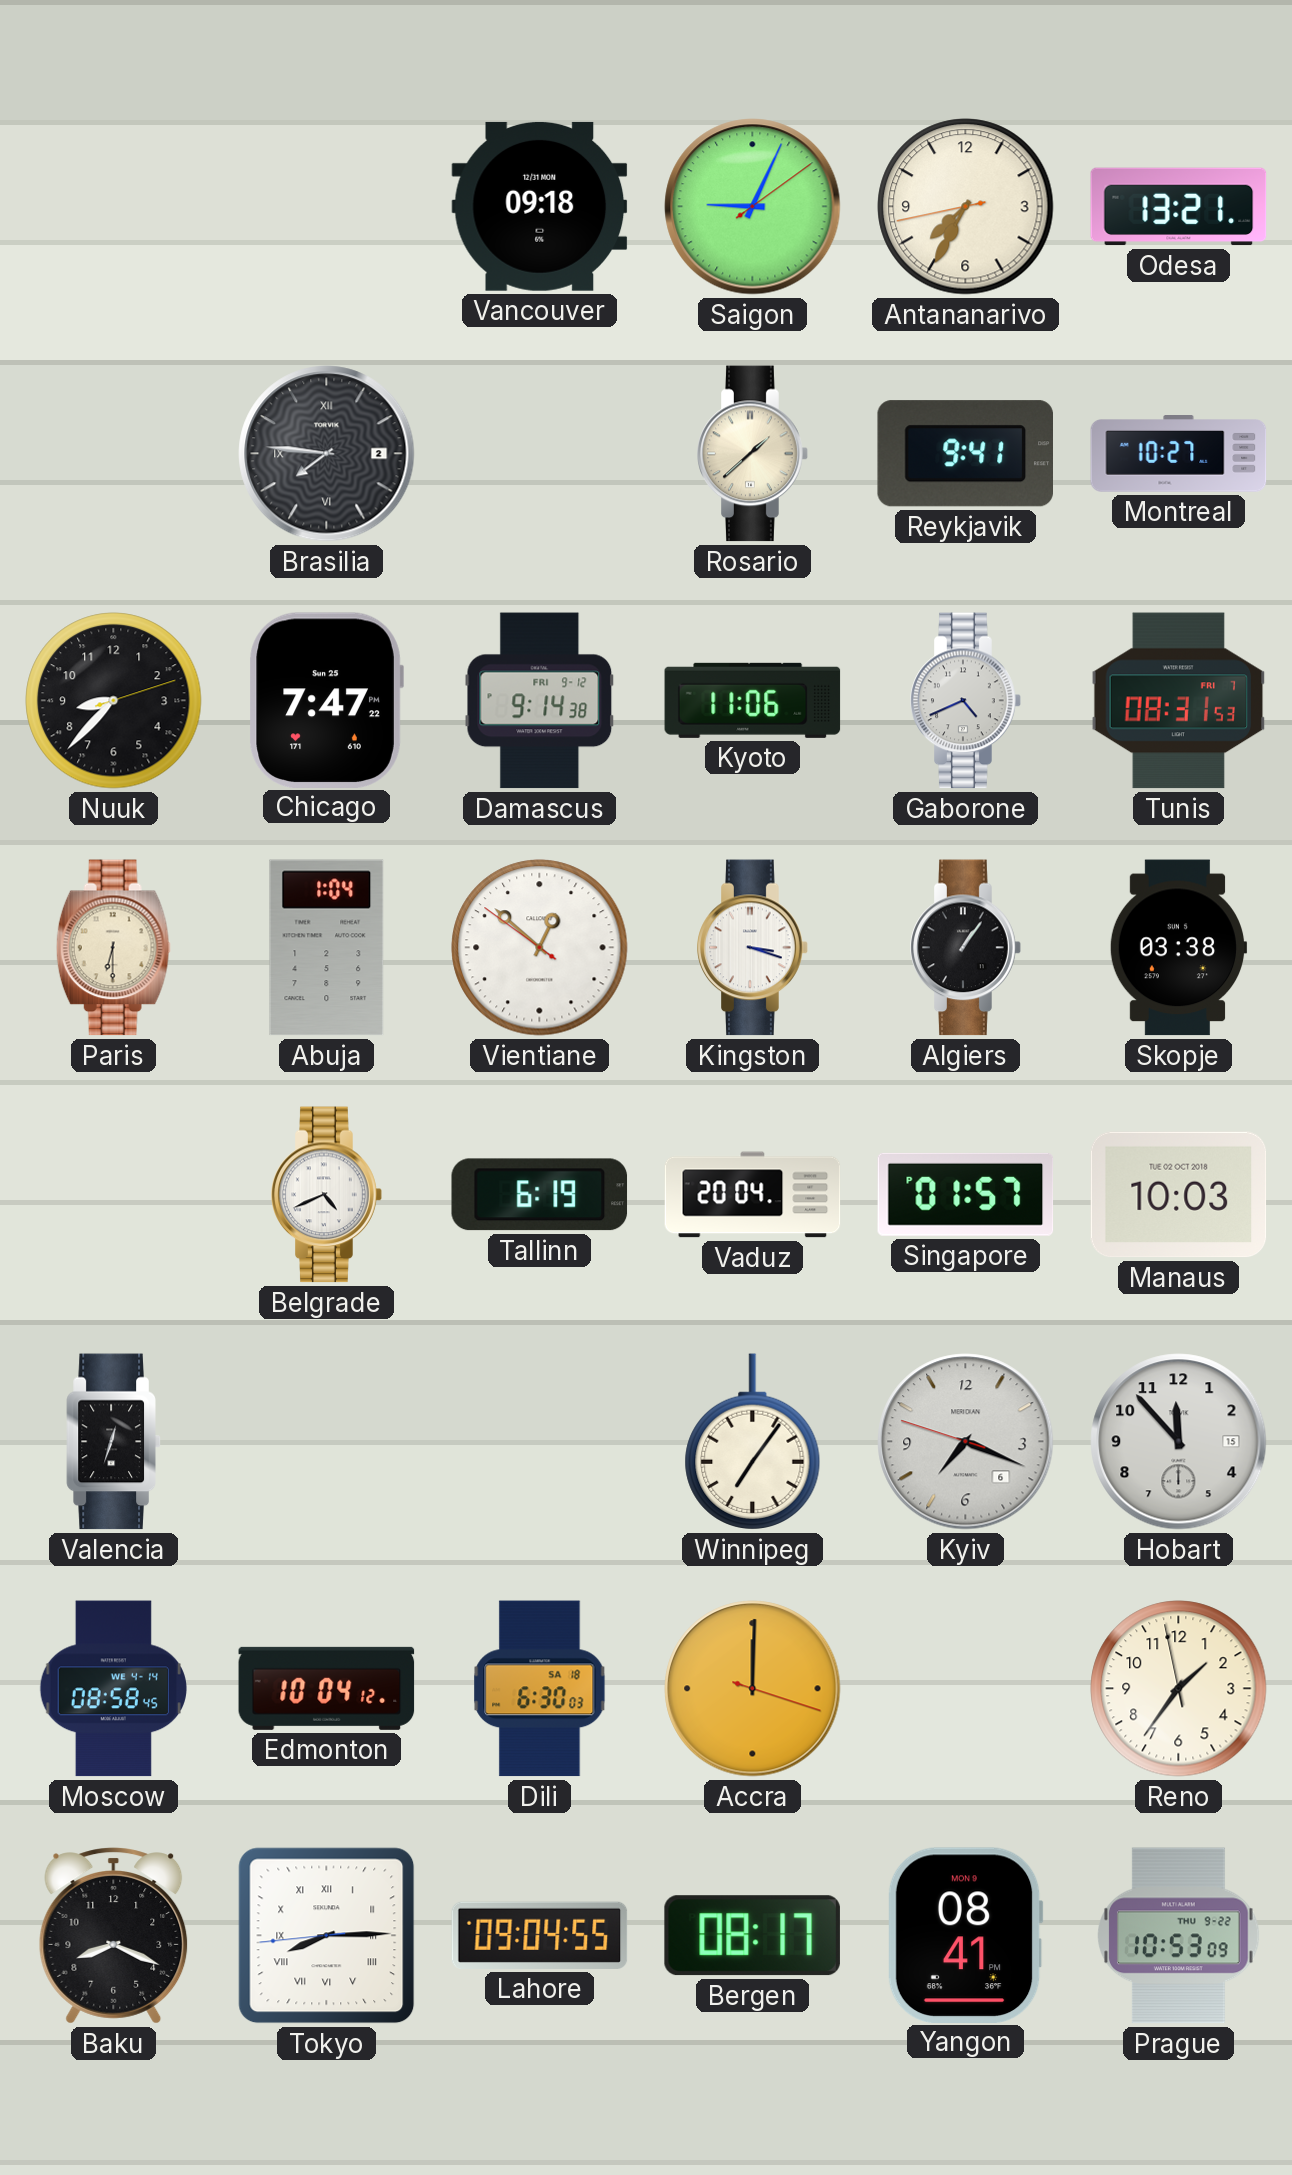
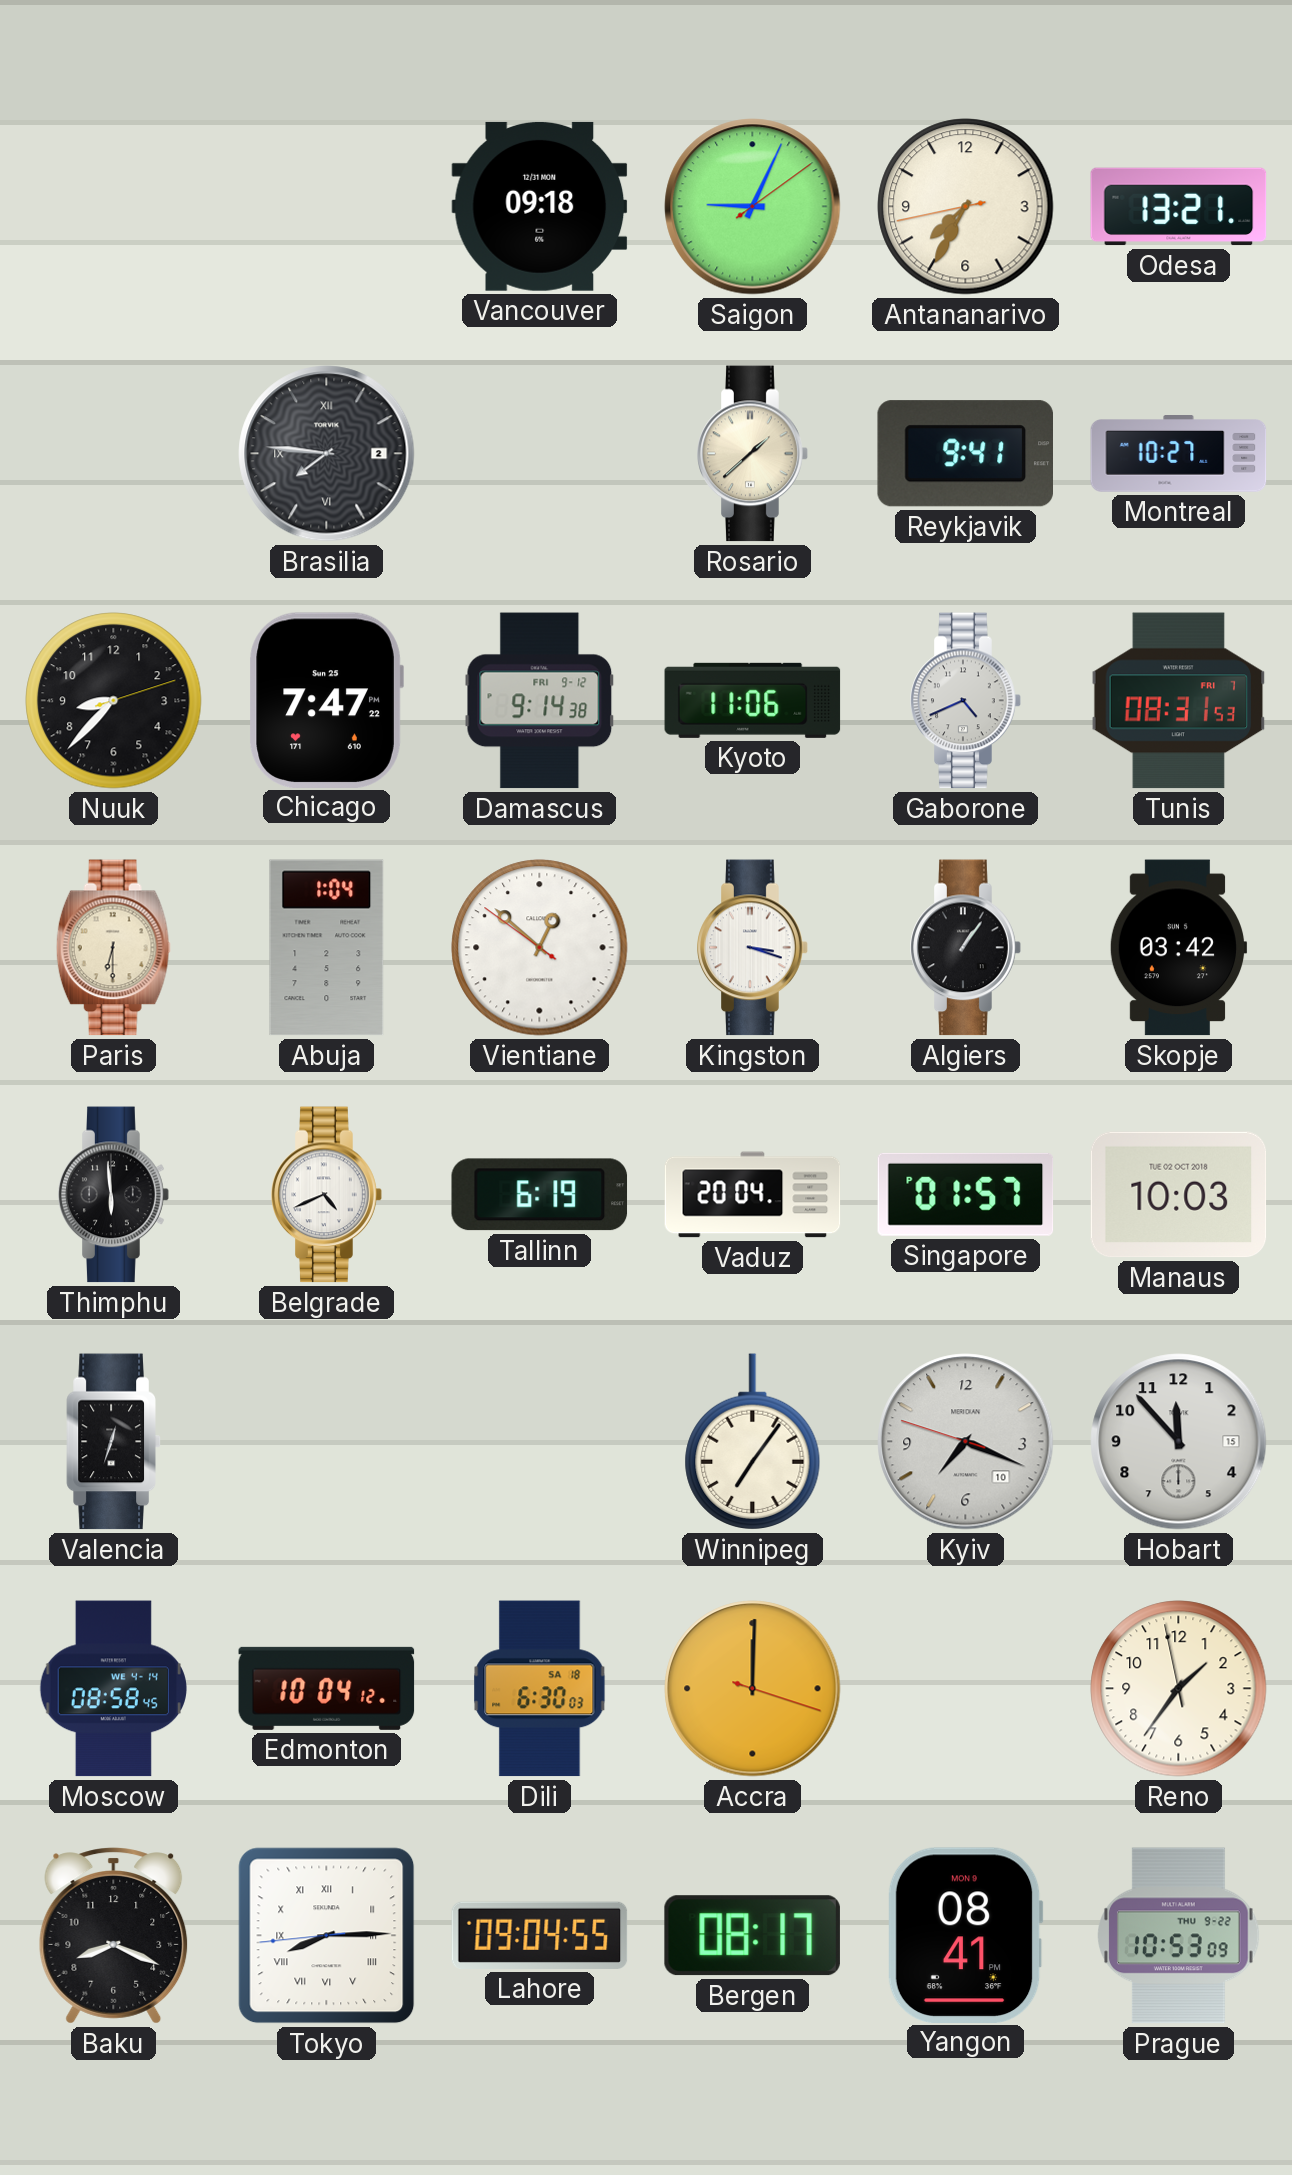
Skopje: 03:38 -> 03:42 (1178, 948)
Thimphu: none -> 5:59 (114, 1195)
Kyiv date: 6 -> 10 (966, 1442)
